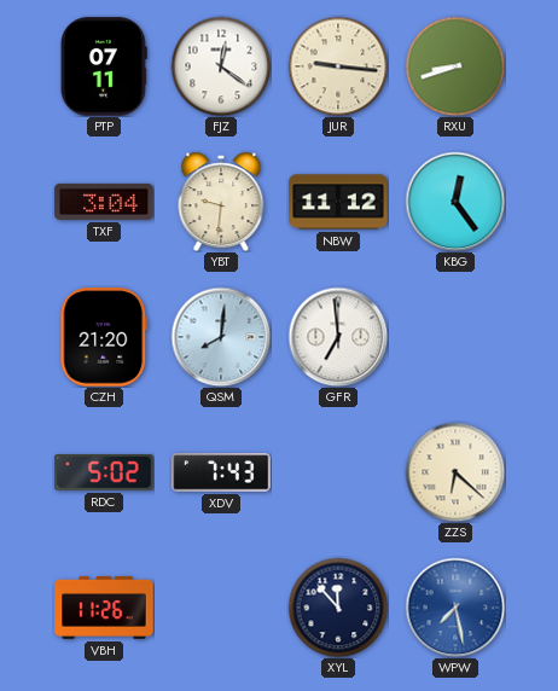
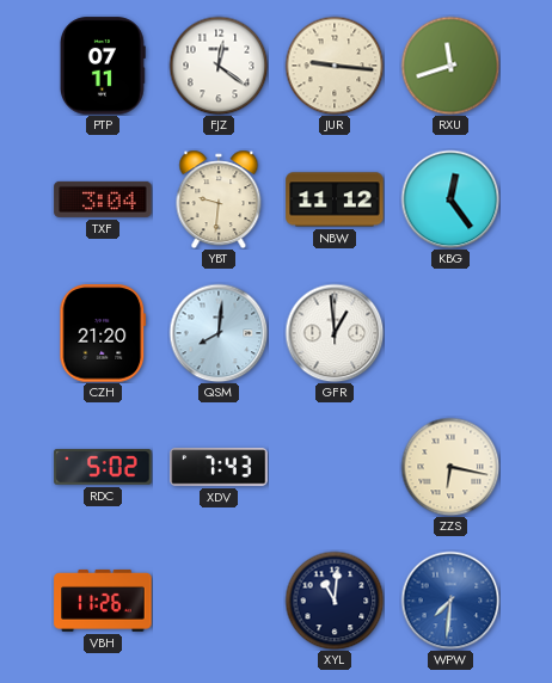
RXU: 8:42 -> 11:42 (450, 66)
GFR: 6:59 -> 12:59 (335, 333)
ZZS: 6:22 -> 6:17 (450, 467)
XYL: 11:53 -> 11:01 (335, 601)
WPW: 7:28 -> 7:31 (450, 601)
